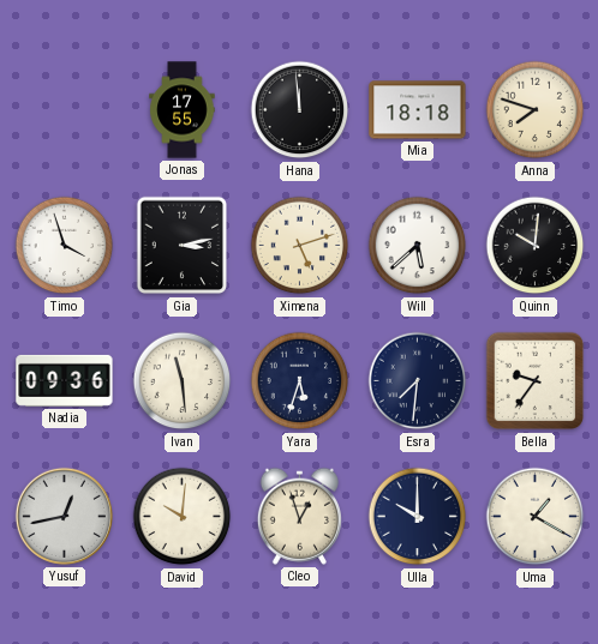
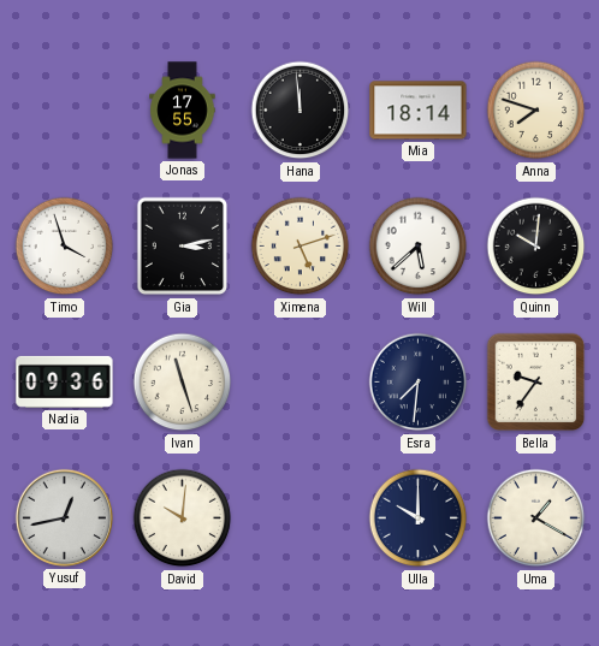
Mia: 18:18 -> 18:14 (419, 111)
Ivan: 11:29 -> 11:27 (183, 383)
Yara: 5:33 -> none (300, 381)
Cleo: 12:57 -> none (299, 516)
